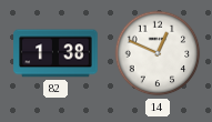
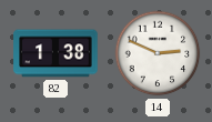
14: 12:49 -> 2:49 (158, 53)
